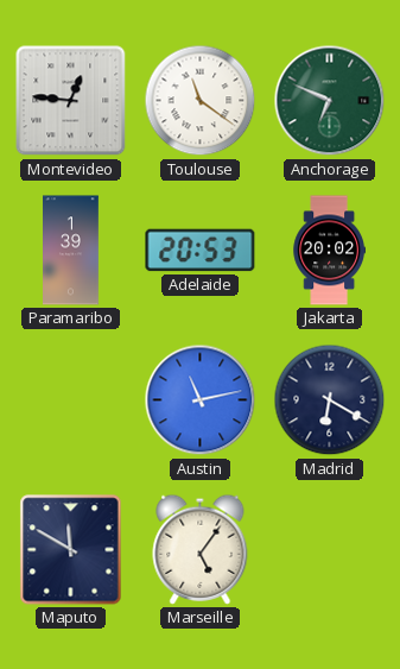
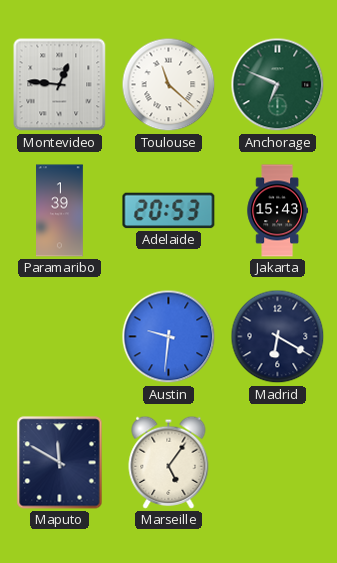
Toulouse: 11:21 -> 11:22 (169, 85)
Jakarta: 20:02 -> 15:43 (277, 211)
Austin: 11:13 -> 9:31 (169, 337)
